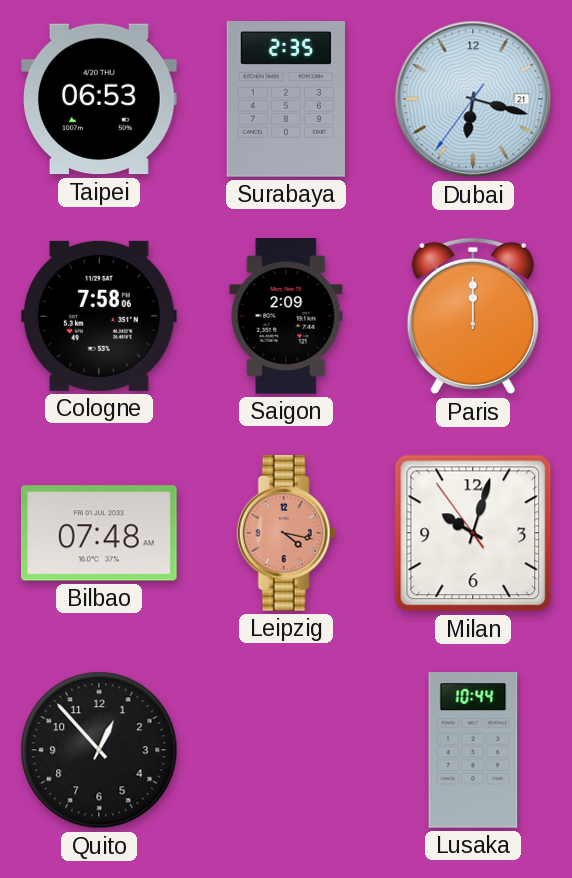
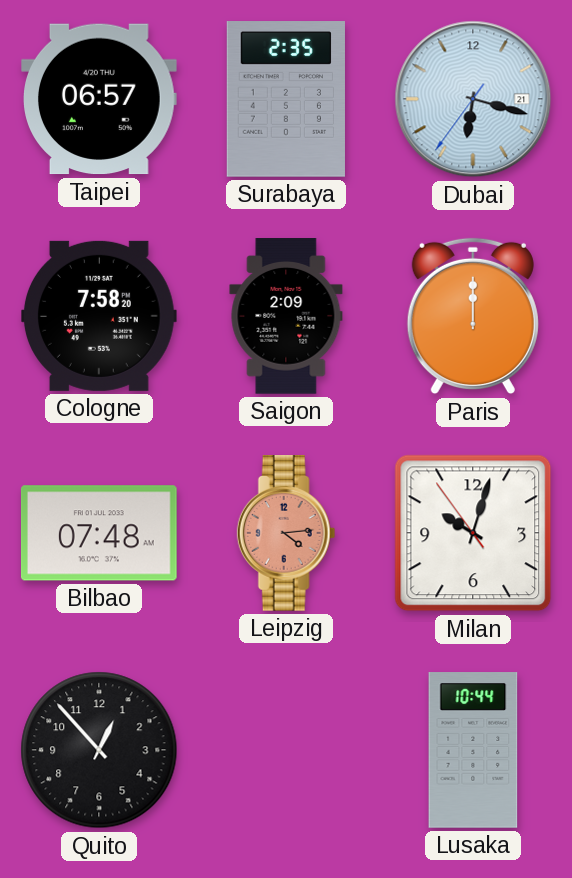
Taipei: 06:53 -> 06:57 (100, 99)
Cologne: 7:58:06 -> 7:58:20 (100, 316)
Leipzig: 4:17 -> 4:14 (286, 534)
